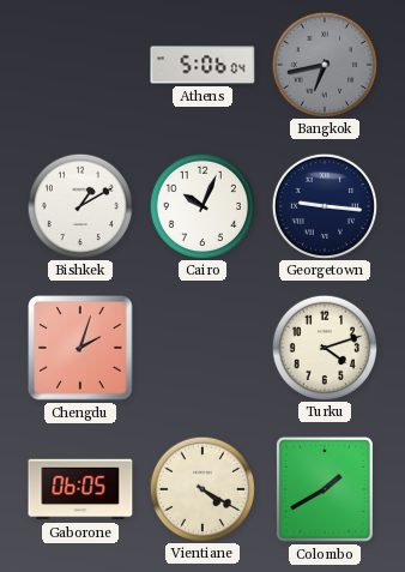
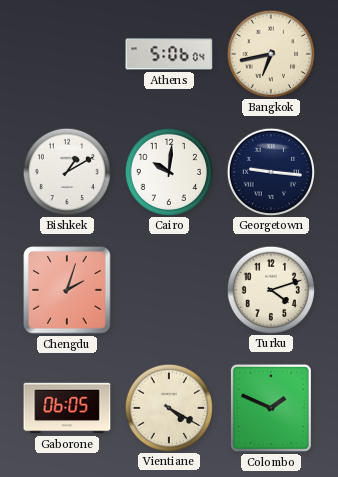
Bangkok dial: grey -> cream (270, 53)
Cairo: 10:04 -> 10:01 (168, 171)
Colombo: 1:40 -> 1:49 (271, 408)
